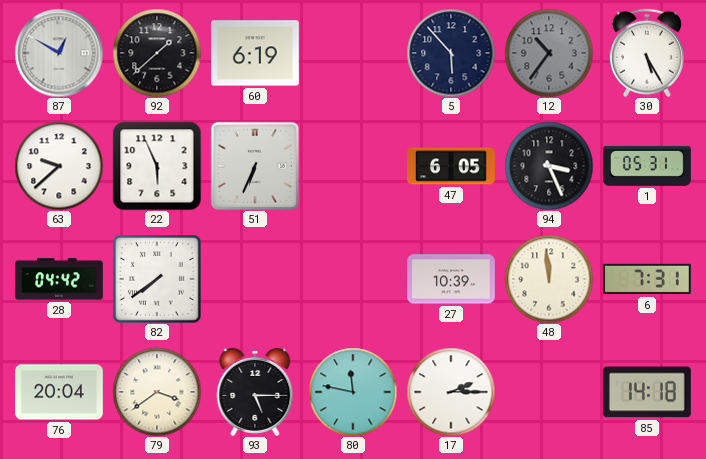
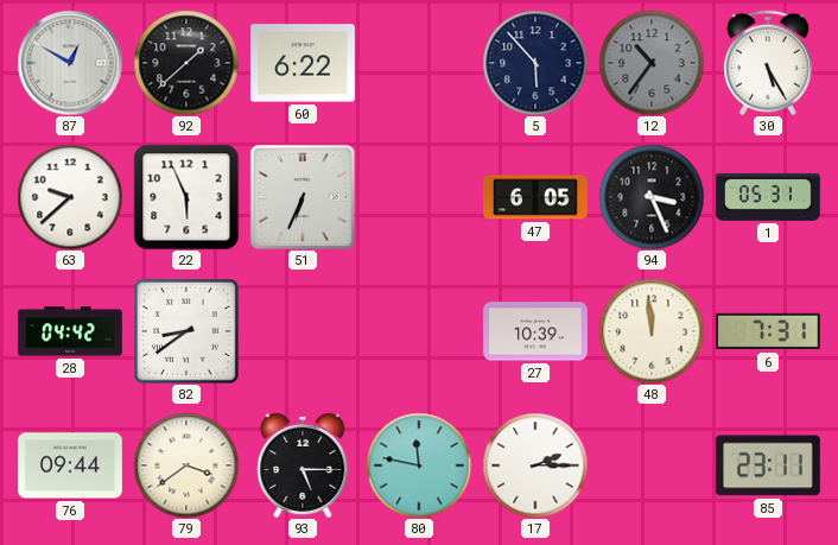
60: 6:19 -> 6:22 (304, 63)
82: 7:39 -> 8:39 (186, 331)
76: 20:04 -> 09:44 (71, 465)
85: 14:18 -> 23:11 (768, 465)
